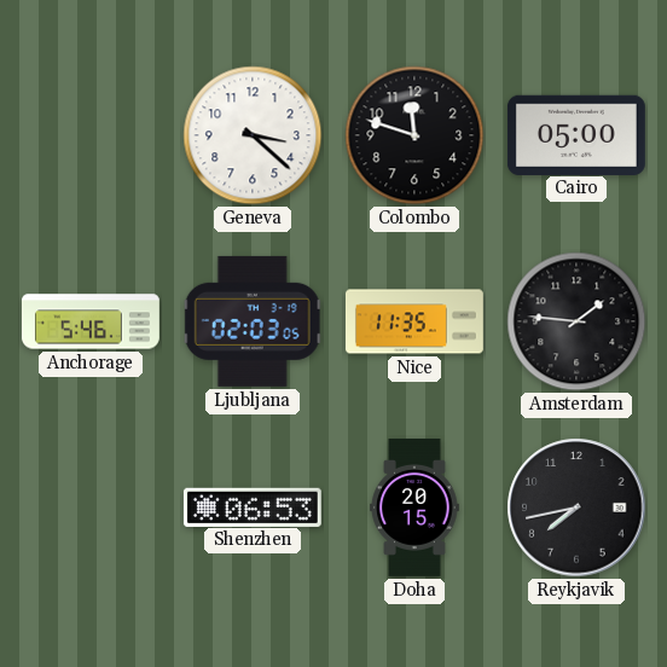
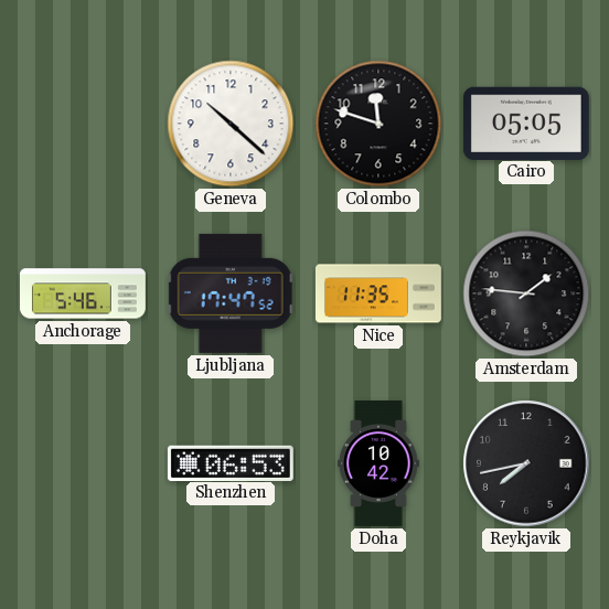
Geneva: 3:22 -> 10:22 (231, 124)
Cairo: 05:00 -> 05:05 (526, 122)
Ljubljana: 02:03 -> 17:47 (231, 293)
Doha: 20:15 -> 10:42 (378, 463)
